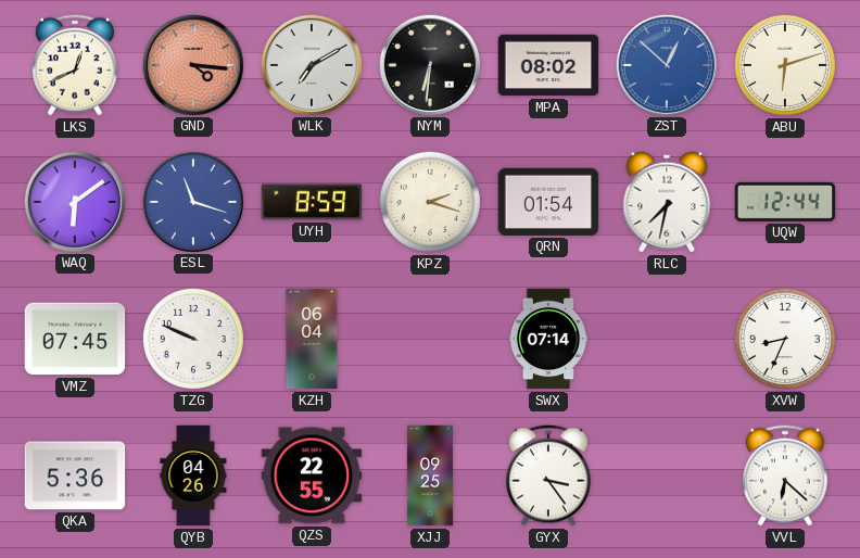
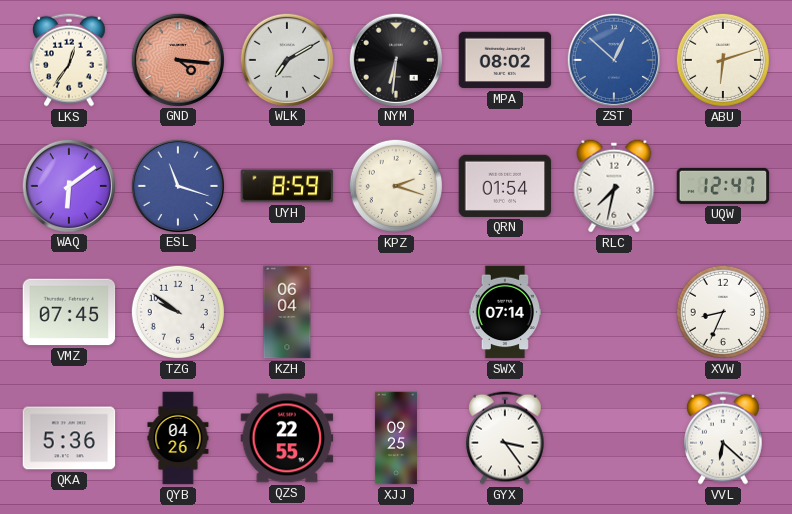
LKS: 12:41 -> 12:36 (70, 60)
UQW: 12:44 -> 12:47 (723, 186)
TZG: 9:49 -> 9:51 (178, 312)
